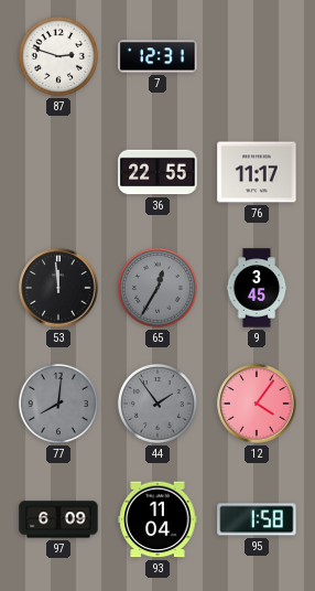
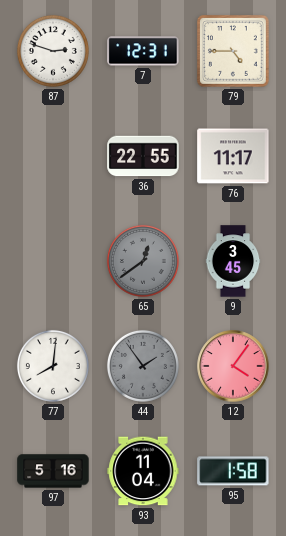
79: none -> 4:45 (233, 51)
53: 11:59 -> none (58, 288)
65: 12:35 -> 12:39 (143, 261)
77 dial: grey -> white (53, 366)
97: 6:09 -> 5:16 (53, 471)
